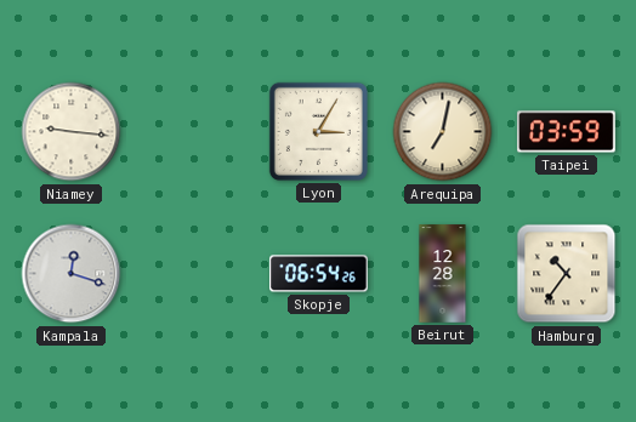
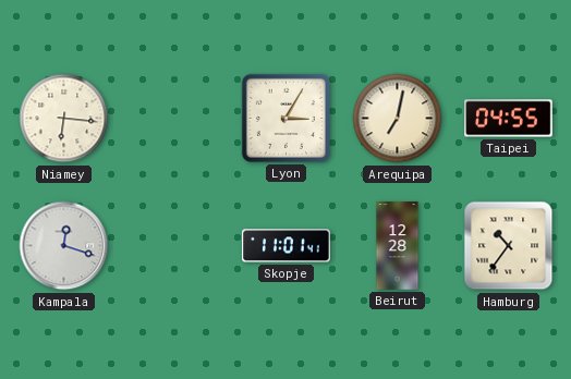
Niamey: 9:16 -> 6:16 (64, 119)
Taipei: 03:59 -> 04:55 (509, 119)
Skopje: 06:54 -> 11:01 (287, 246)
